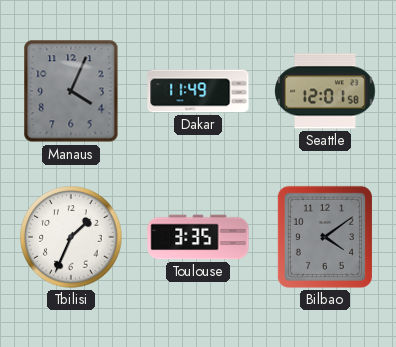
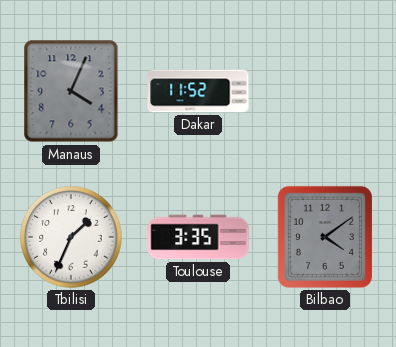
Dakar: 11:49 -> 11:52 (198, 91)
Seattle: 12:01 -> none (325, 91)
